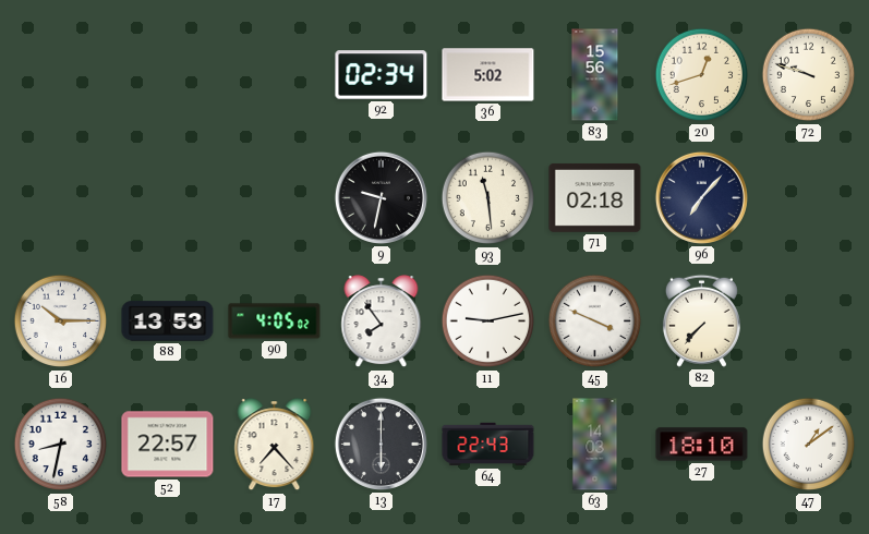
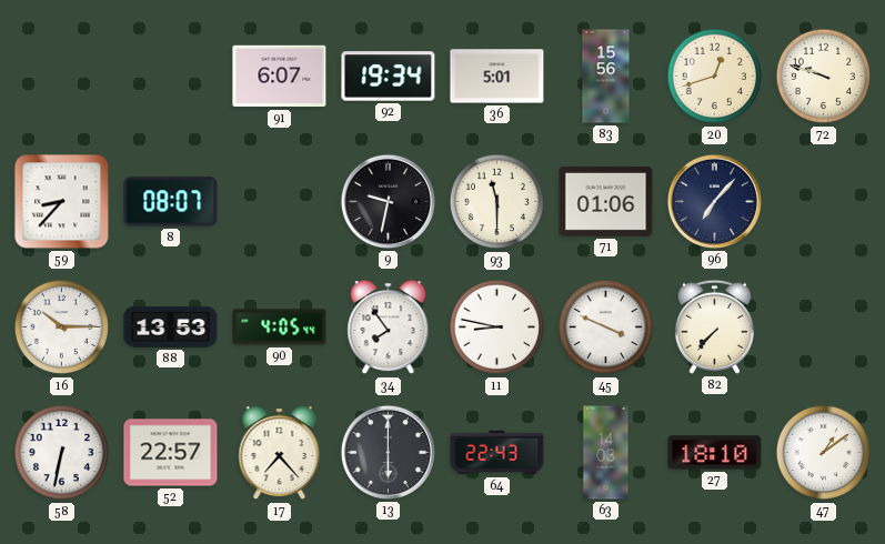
91: none -> 6:07 (280, 77)
92: 02:34 -> 19:34 (389, 77)
36: 5:02 -> 5:01 (497, 77)
59: none -> 8:37 (62, 202)
8: none -> 08:07 (171, 202)
93: 11:29 -> 11:30 (497, 202)
71: 02:18 -> 01:06 (606, 201)
90: 4:05:02 -> 4:05:44 (280, 328)
11: 9:13 -> 8:47 (497, 328)
58: 8:32 -> 6:32 (62, 453)
